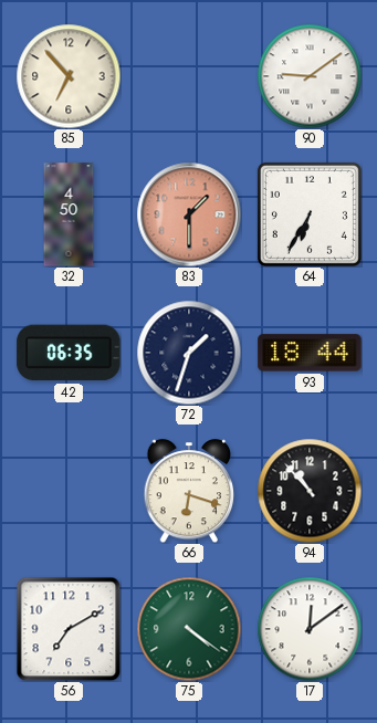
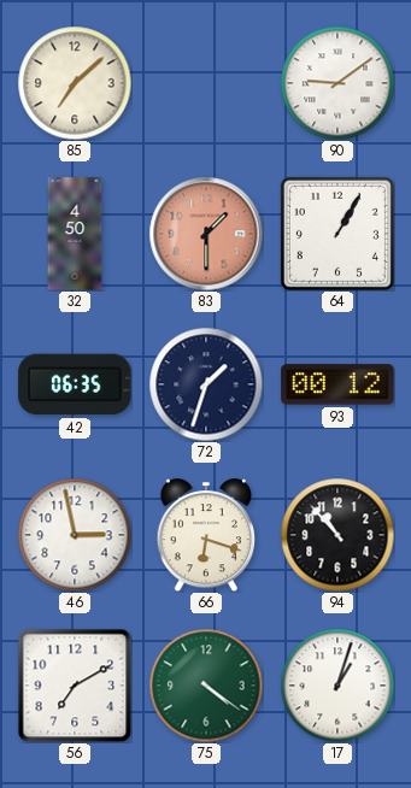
85: 6:53 -> 7:08 (75, 83)
64: 6:35 -> 1:05 (337, 234)
93: 18:44 -> 00:12 (337, 384)
46: none -> 2:58 (75, 535)
17: 12:09 -> 1:03 (337, 686)
